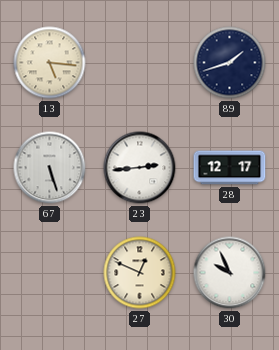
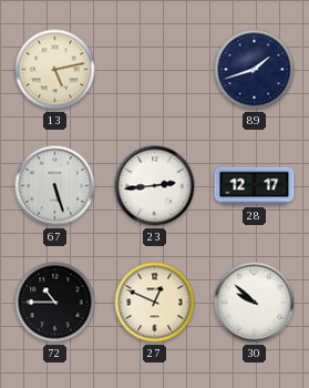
13: 5:16 -> 5:13 (55, 70)
72: none -> 10:45 (55, 303)
30: 9:56 -> 9:52 (255, 303)
